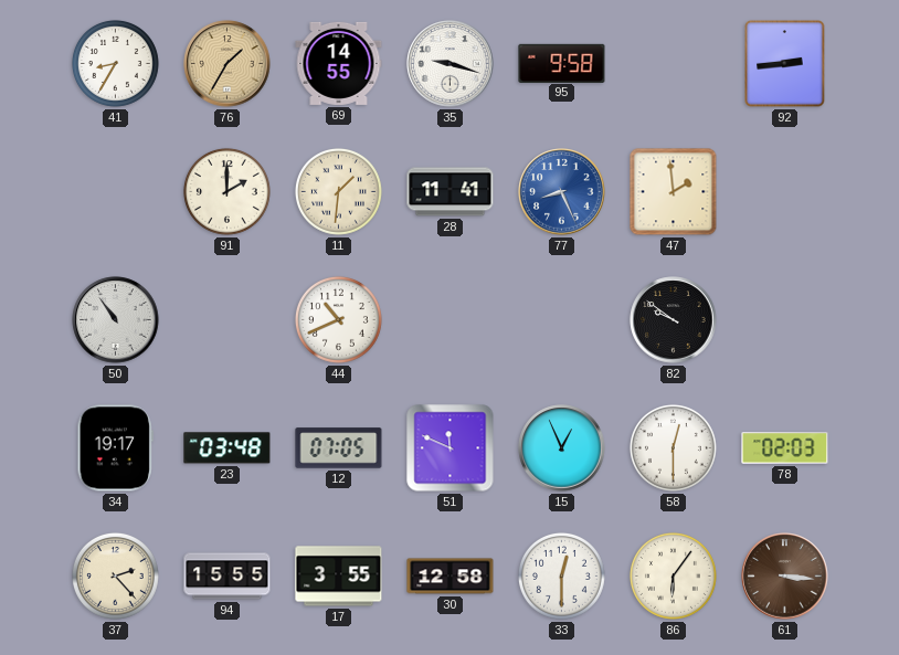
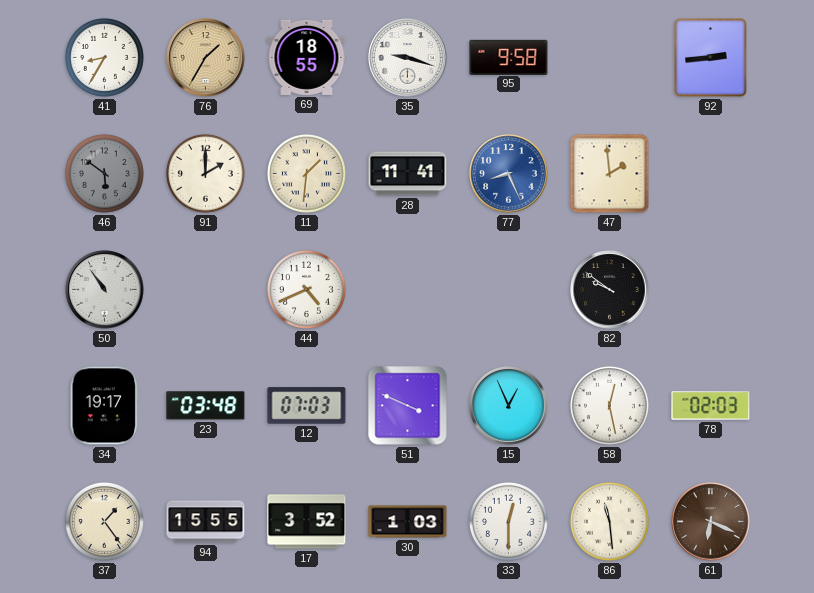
69: 14:55 -> 18:55 (307, 57)
46: none -> 5:51 (104, 173)
44: 10:41 -> 4:41 (306, 289)
12: 07:05 -> 07:03 (307, 406)
51: 11:49 -> 3:49 (408, 406)
58: 12:30 -> 12:28 (609, 405)
37: 2:23 -> 1:24 (104, 521)
17: 3:55 -> 3:52 (307, 522)
30: 12:58 -> 1:03 (408, 522)
86: 6:06 -> 11:29 (609, 521)
61: 3:16 -> 6:19 (711, 522)
